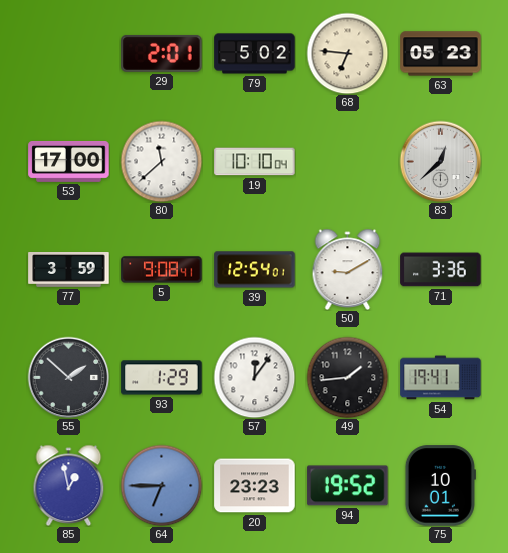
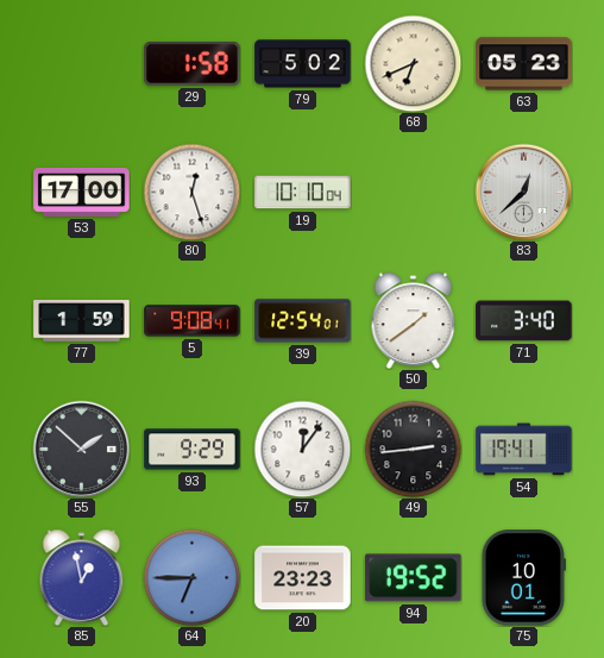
29: 2:01 -> 1:58 (193, 63)
68: 6:46 -> 6:41 (413, 63)
80: 11:38 -> 12:27 (191, 192)
77: 3:59 -> 1:59 (82, 321)
50: 9:10 -> 1:39 (414, 320)
71: 3:36 -> 3:40 (524, 321)
93: 1:29 -> 9:29 (193, 450)
49: 1:44 -> 2:44 (413, 449)
